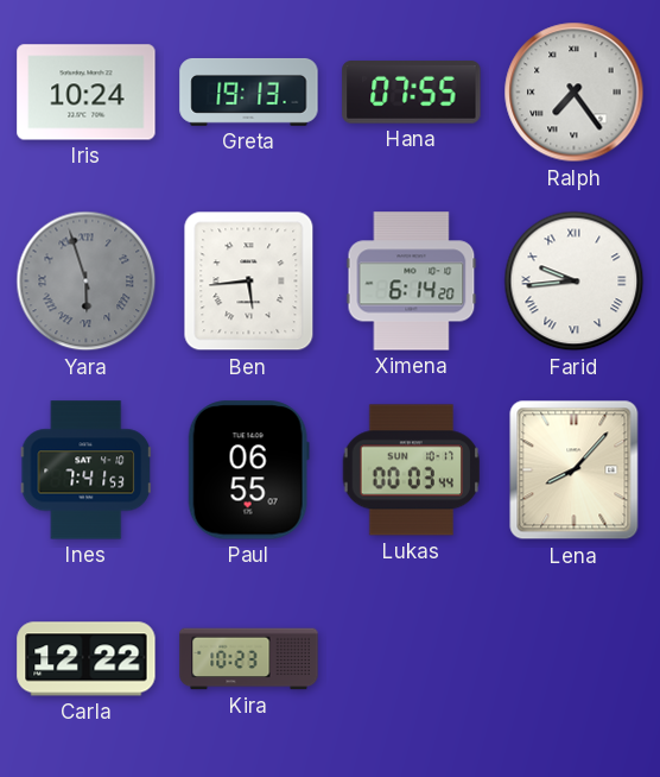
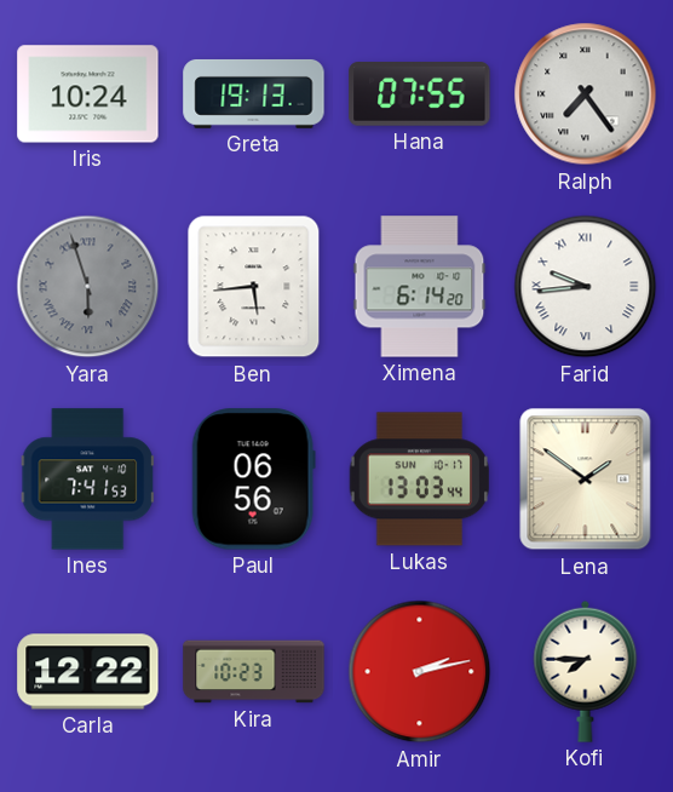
Paul: 06:55 -> 06:56 (253, 480)
Lukas: 00:03 -> 13:03 (420, 480)
Lena: 8:07 -> 1:51 (586, 480)
Amir: none -> 2:13 (420, 672)
Kofi: none -> 7:45 (586, 671)
